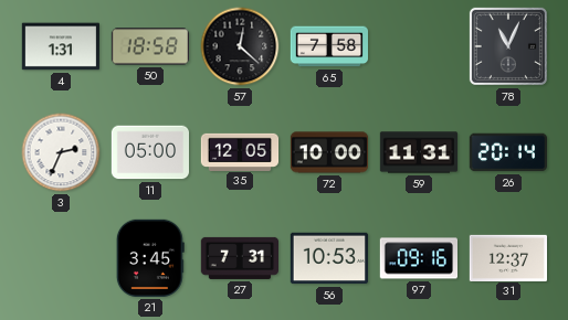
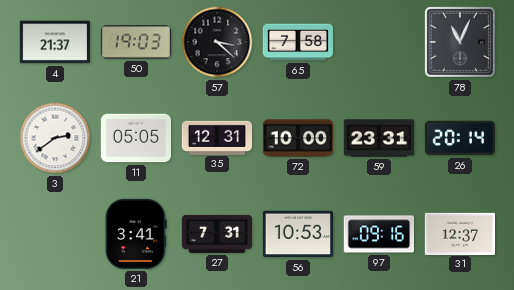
4: 1:31 -> 21:37 (54, 42)
50: 18:58 -> 19:03 (135, 42)
57: 12:22 -> 3:22 (217, 42)
3: 2:34 -> 2:39 (55, 138)
11: 05:00 -> 05:05 (135, 138)
35: 12:05 -> 12:31 (217, 137)
59: 11:31 -> 23:31 (379, 138)
21: 3:45 -> 3:41 (136, 234)
